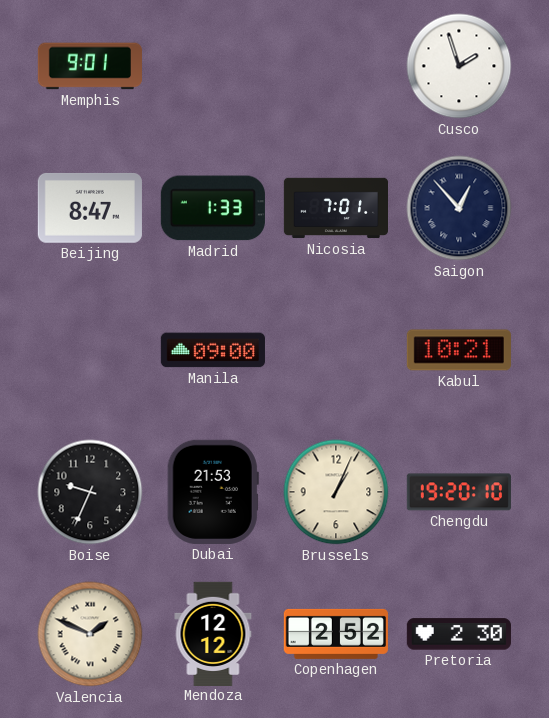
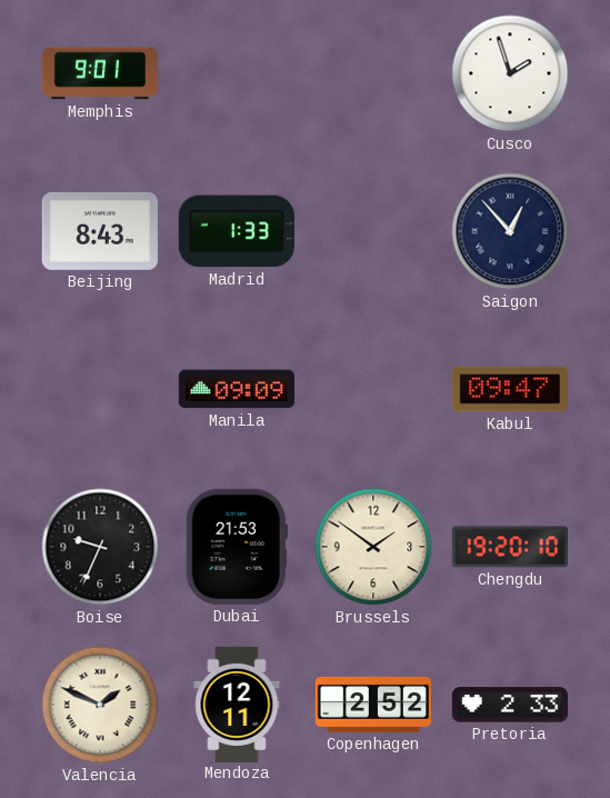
Beijing: 8:47 -> 8:43 (100, 231)
Nicosia: 7:01 -> none (335, 208)
Manila: 09:00 -> 09:09 (237, 389)
Kabul: 10:21 -> 09:47 (510, 389)
Brussels: 1:04 -> 1:51 (373, 547)
Mendoza: 12:12 -> 12:11 (237, 704)
Pretoria: 2:30 -> 2:33 (510, 705)
